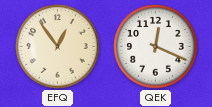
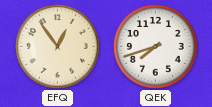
QEK: 12:19 -> 7:42 (156, 47)
